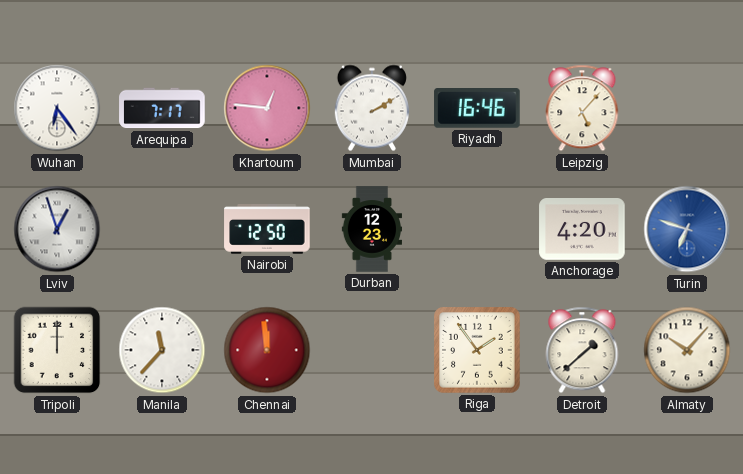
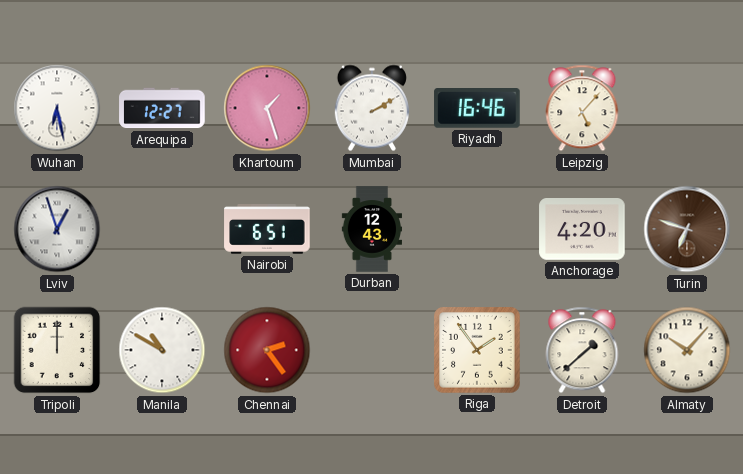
Wuhan: 6:24 -> 6:28 (57, 108)
Arequipa: 7:17 -> 12:27 (162, 108)
Khartoum: 12:46 -> 1:27 (267, 108)
Nairobi: 12:50 -> 6:51 (267, 229)
Durban: 12:23 -> 12:43 (371, 229)
Turin dial: blue -> brown (687, 229)
Manila: 11:37 -> 10:50 (162, 350)
Chennai: 11:59 -> 2:24 (267, 350)
